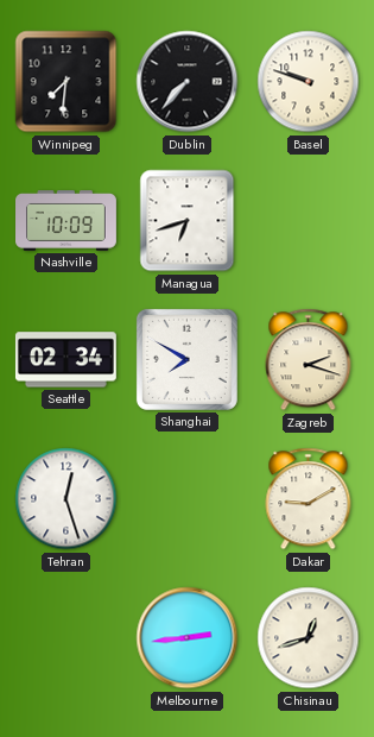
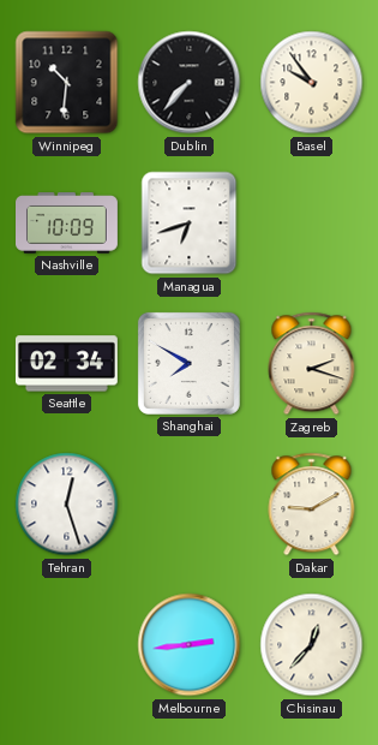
Winnipeg: 7:31 -> 10:31 (67, 83)
Basel: 9:48 -> 9:54 (312, 83)
Chisinau: 12:42 -> 12:37 (312, 645)
